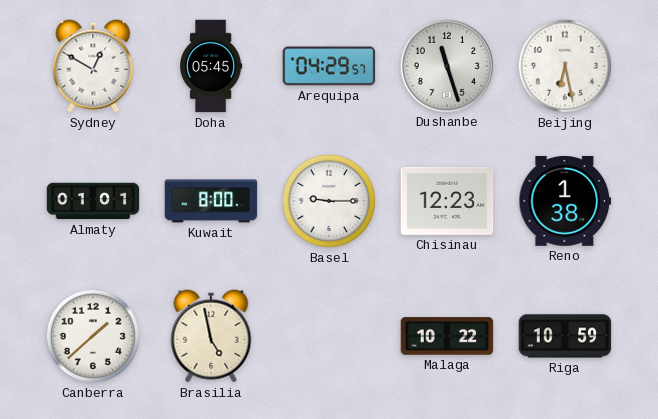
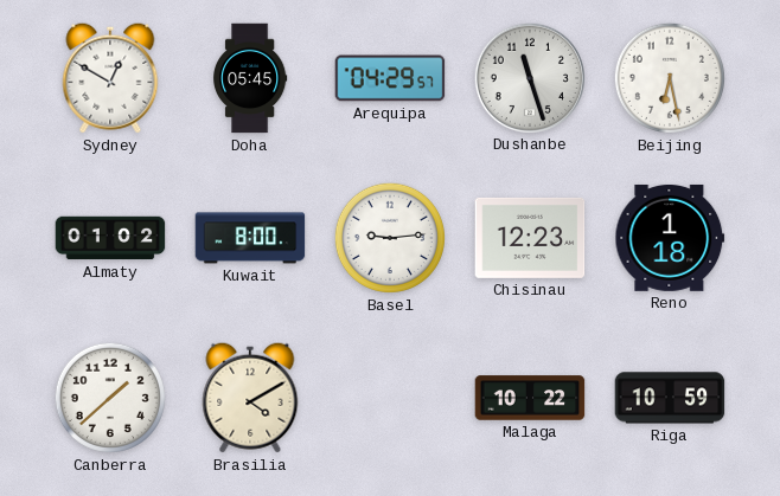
Almaty: 01:01 -> 01:02 (110, 238)
Basel: 9:15 -> 9:14 (390, 238)
Reno: 1:38 -> 1:18 (670, 238)
Brasilia: 4:58 -> 4:10 (250, 398)
